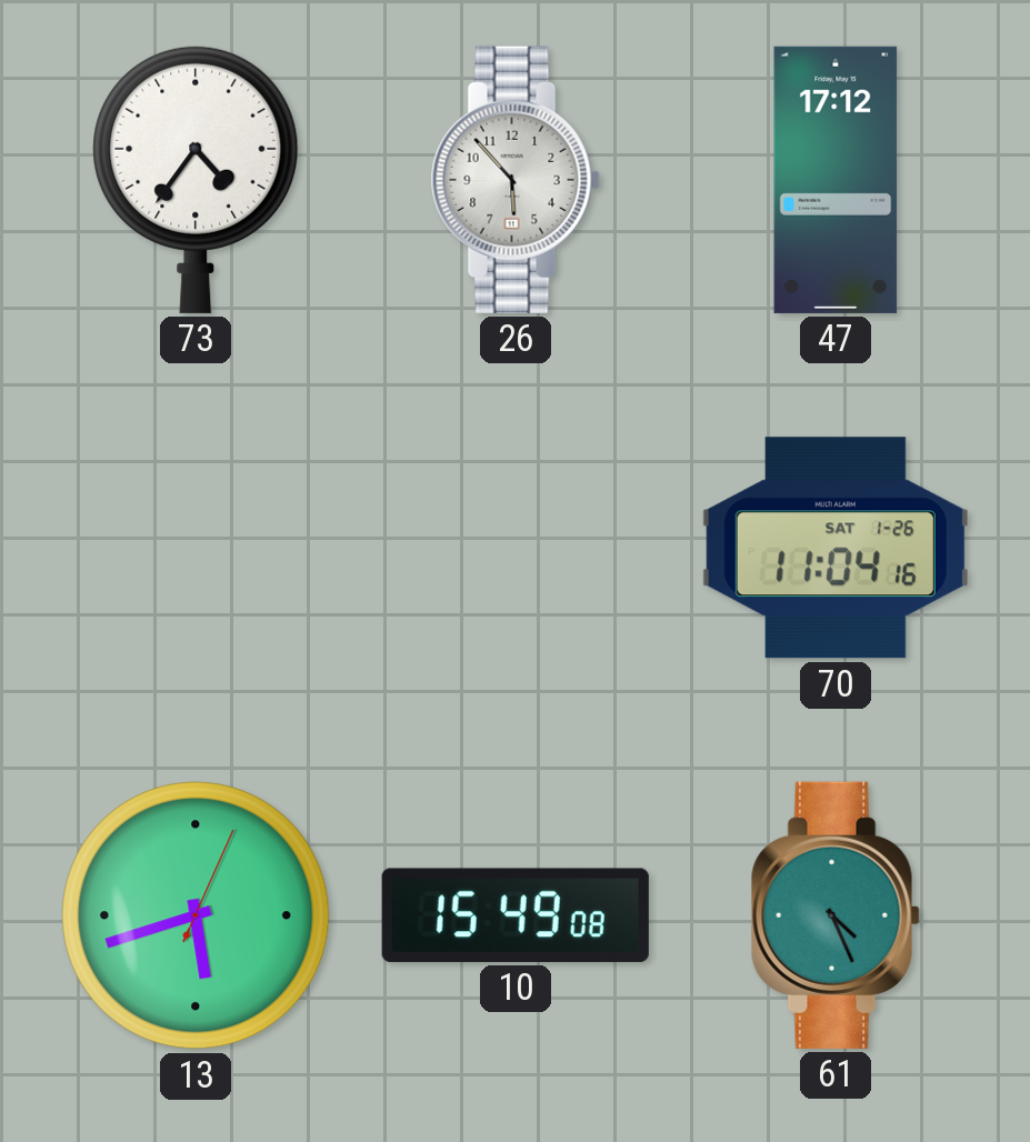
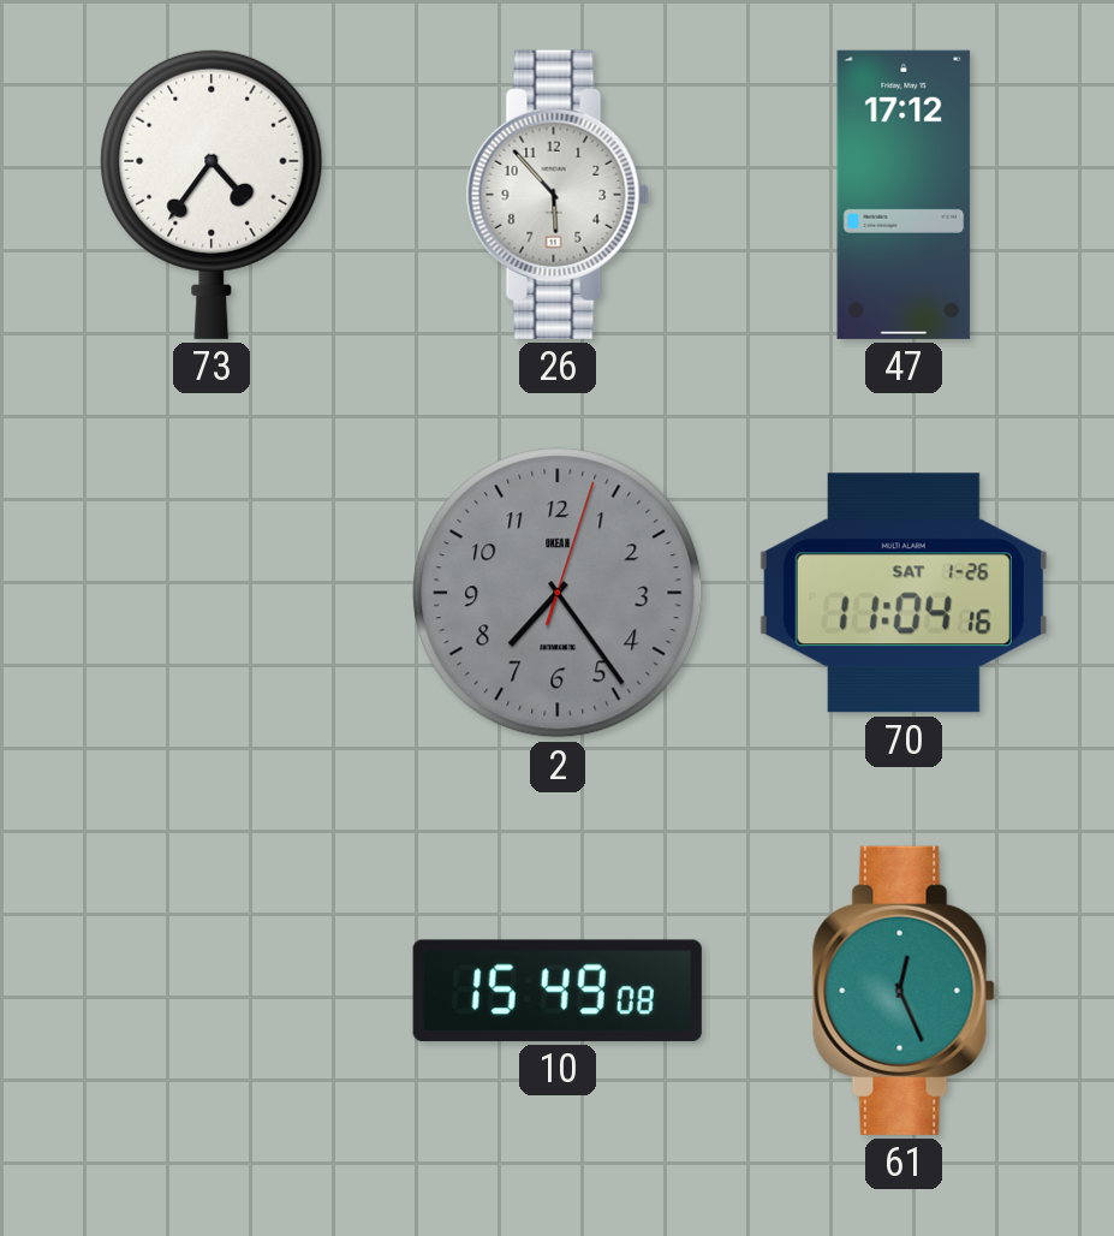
2: none -> 7:24 (558, 593)
13: 5:42 -> none (196, 915)
61: 4:26 -> 12:26 (904, 991)
